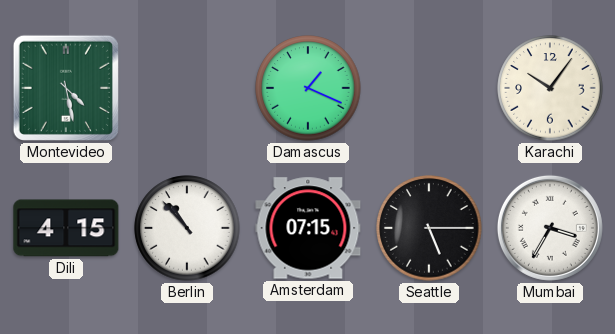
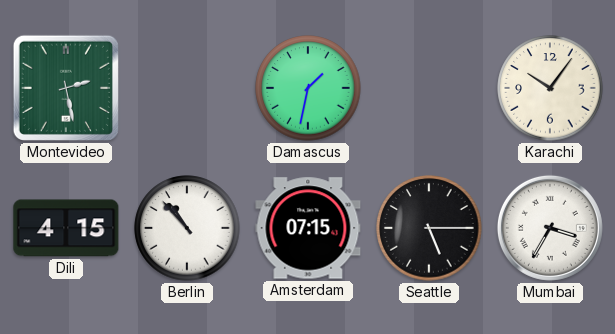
Montevideo: 4:28 -> 2:28 (66, 88)
Damascus: 1:19 -> 1:32 (308, 88)
